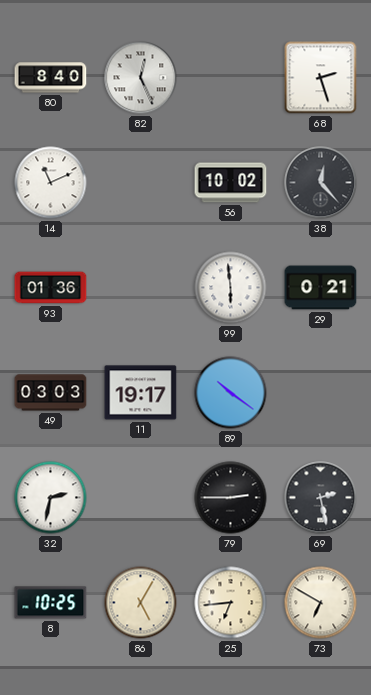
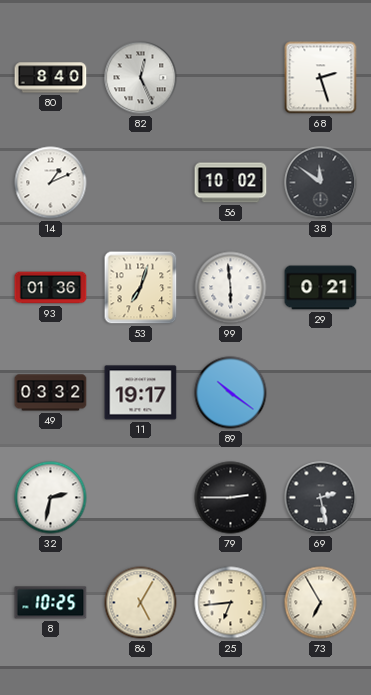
14: 11:11 -> 1:11 (51, 183)
38: 12:23 -> 11:51 (321, 183)
53: none -> 7:03 (141, 288)
49: 03:03 -> 03:32 (51, 393)
73: 6:50 -> 6:55 (321, 603)
